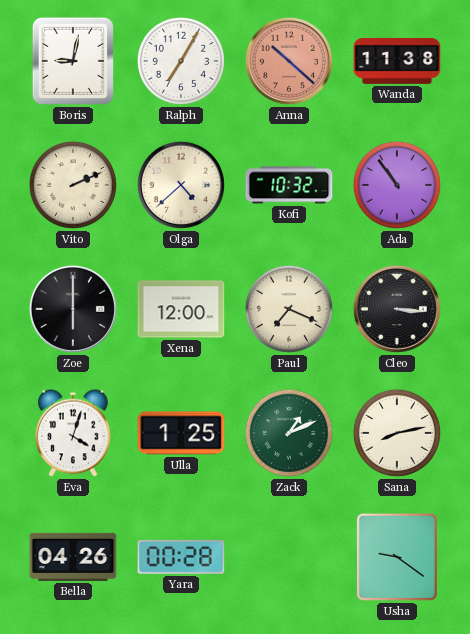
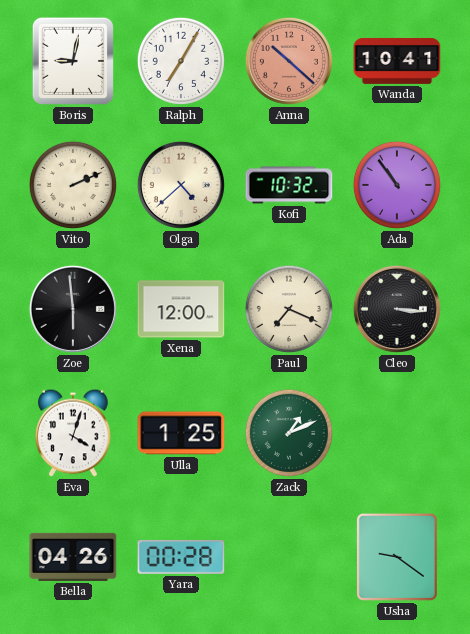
Wanda: 11:38 -> 10:41 (397, 61)
Zoe: 6:00 -> 5:59 (73, 309)
Sana: 8:13 -> none (397, 433)
